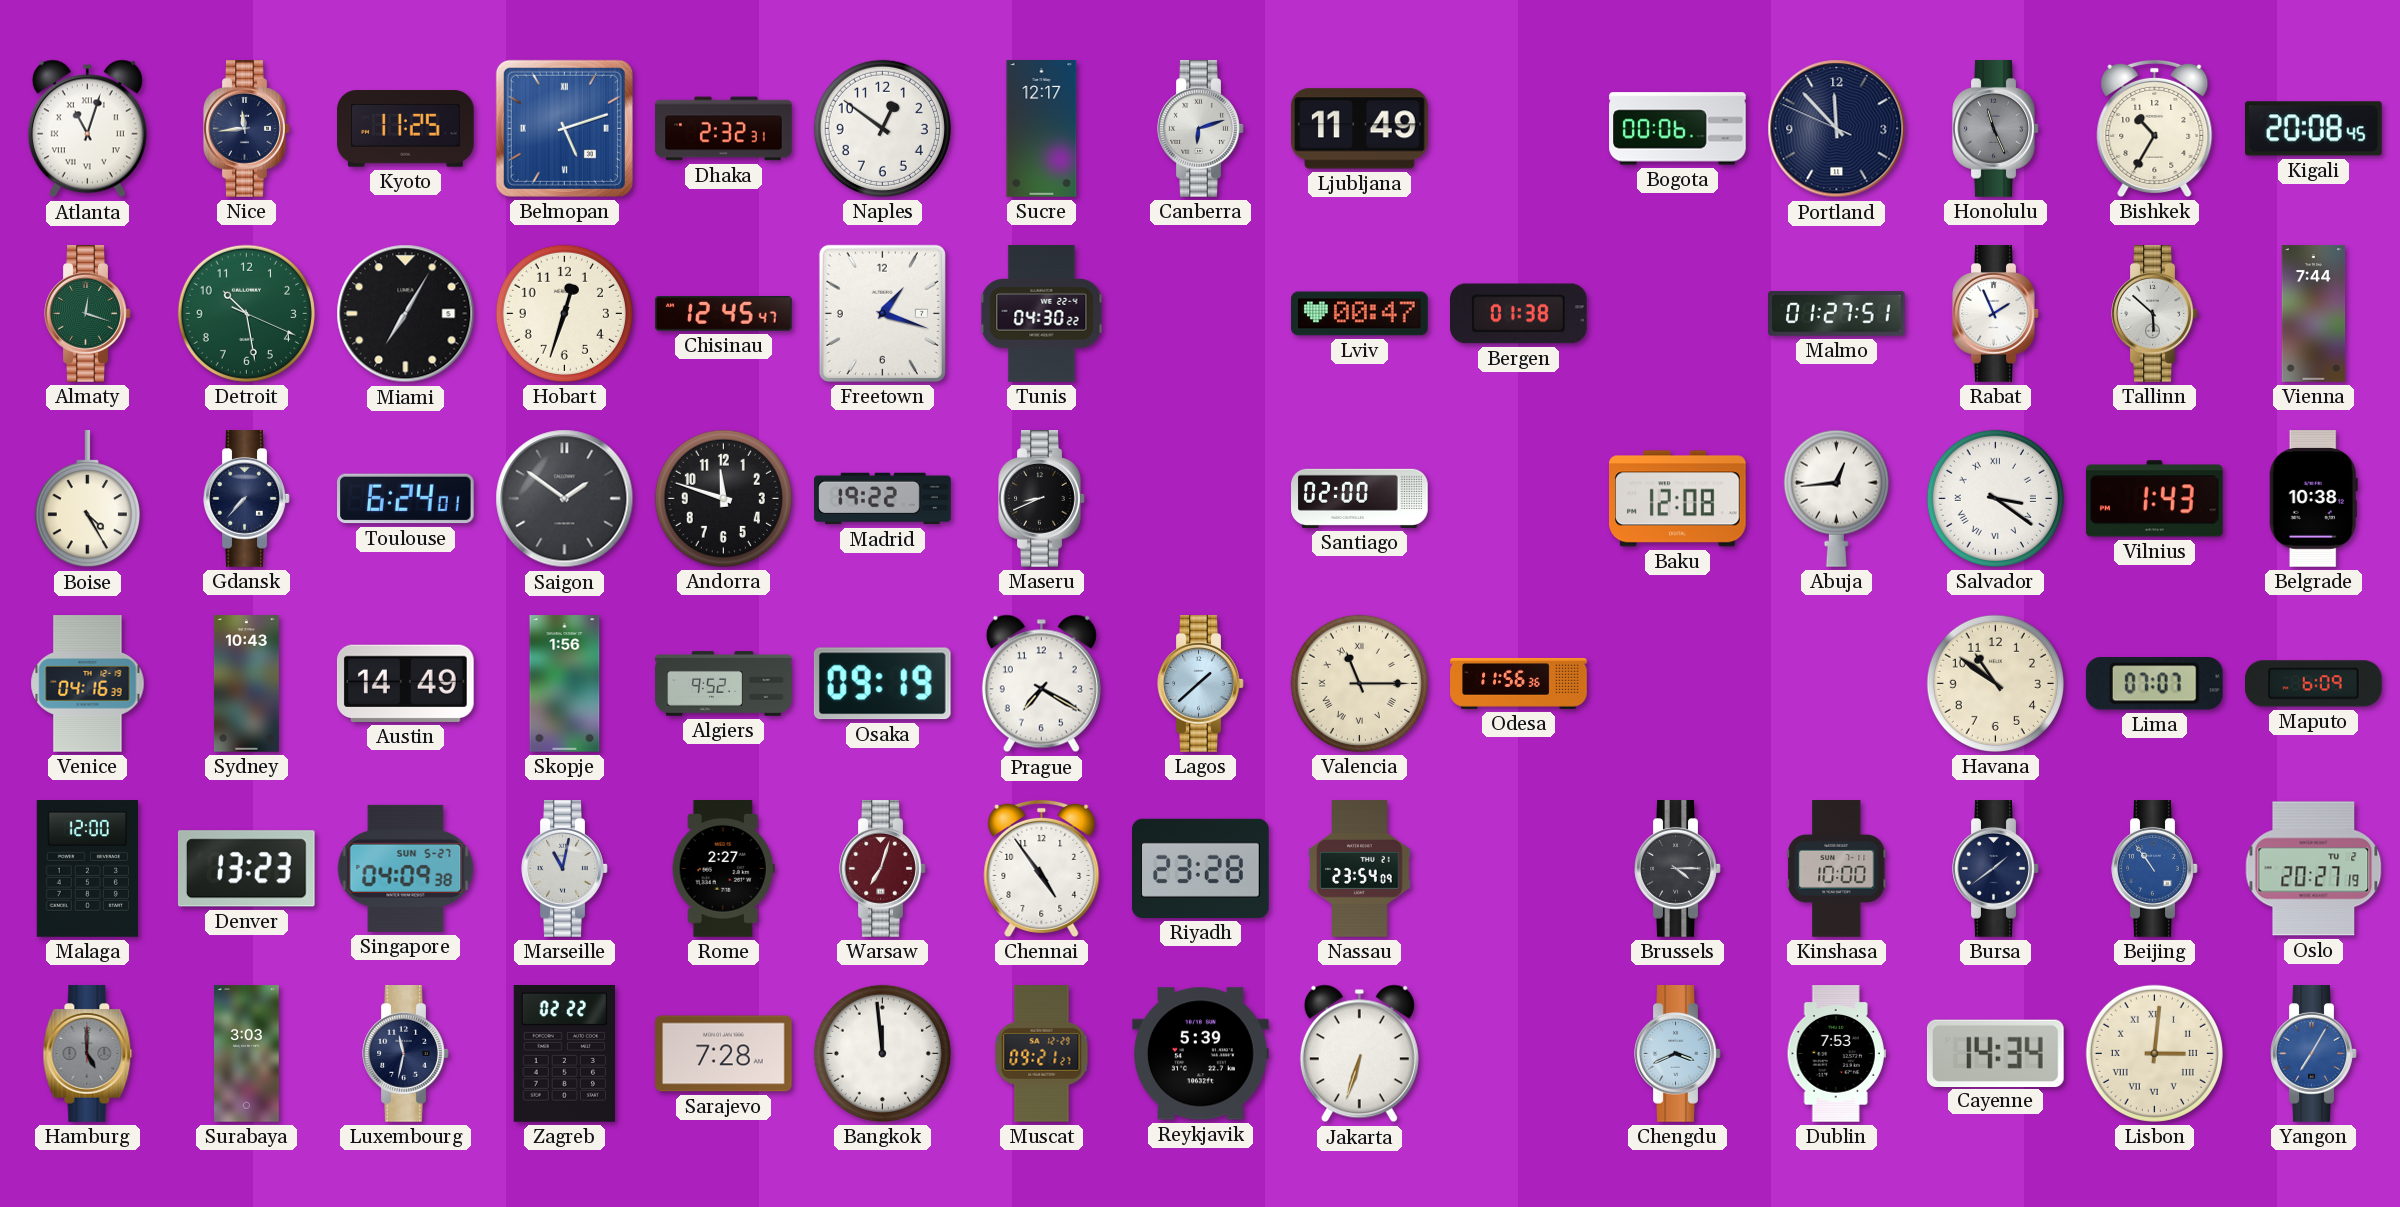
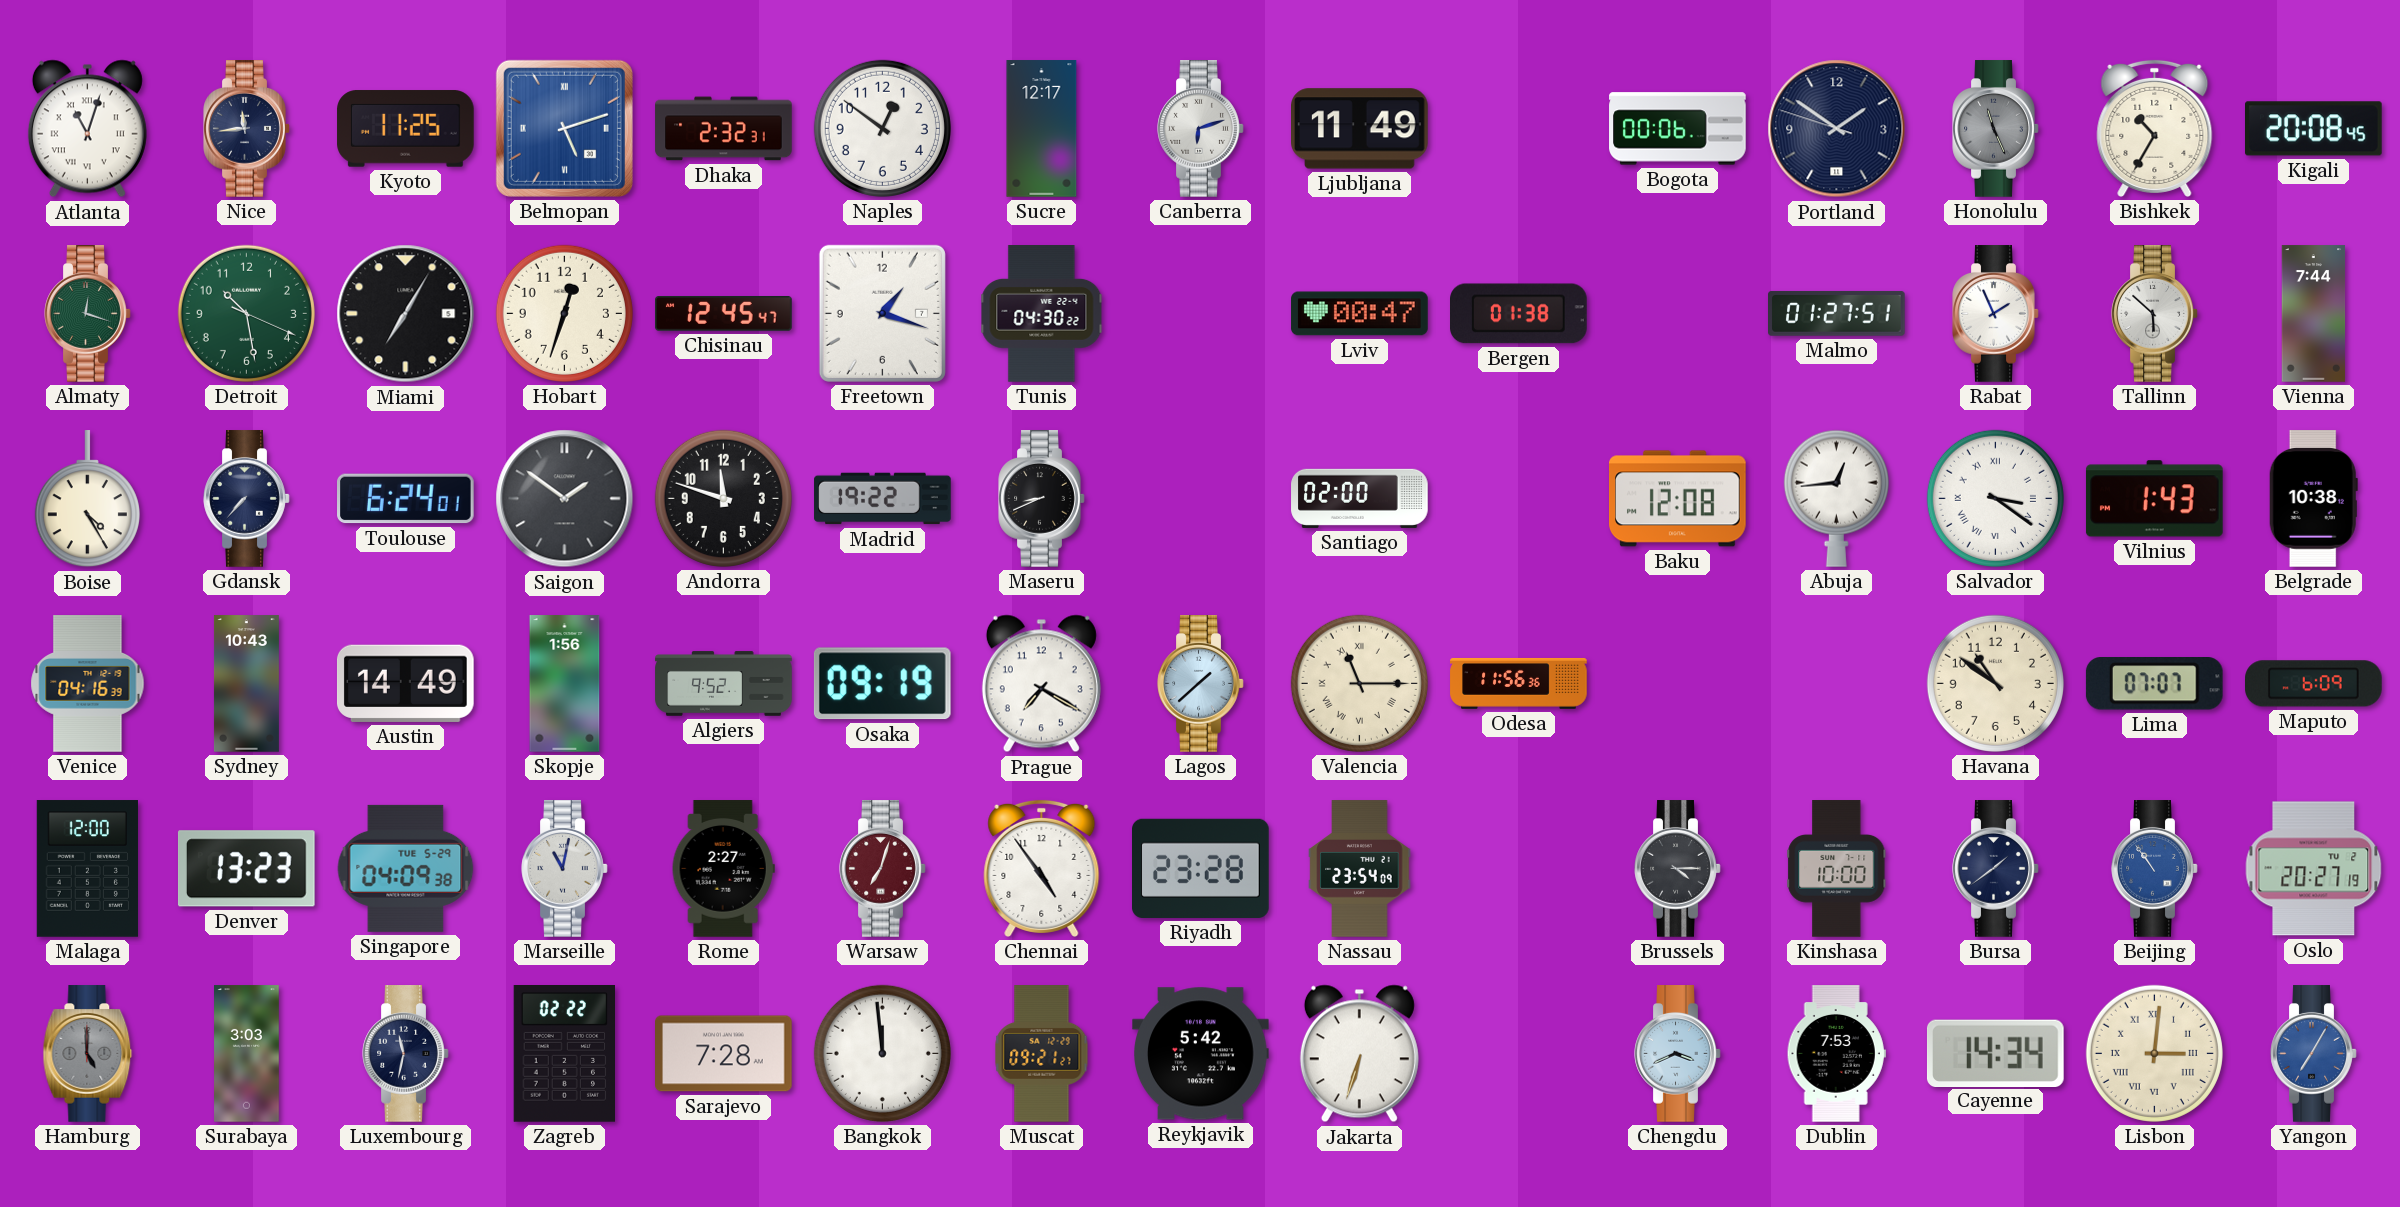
Portland: 11:52 -> 1:50 (1837, 129)
Singapore date: SUN 5-27 -> TUE 5-29 (406, 868)
Reykjavik: 5:39 -> 5:42 (1201, 1054)
